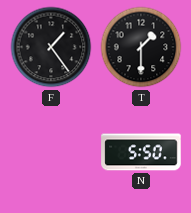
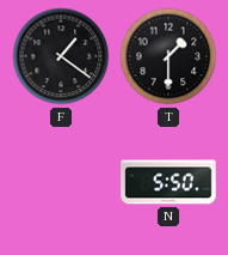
F: 1:24 -> 1:21 (61, 56)
